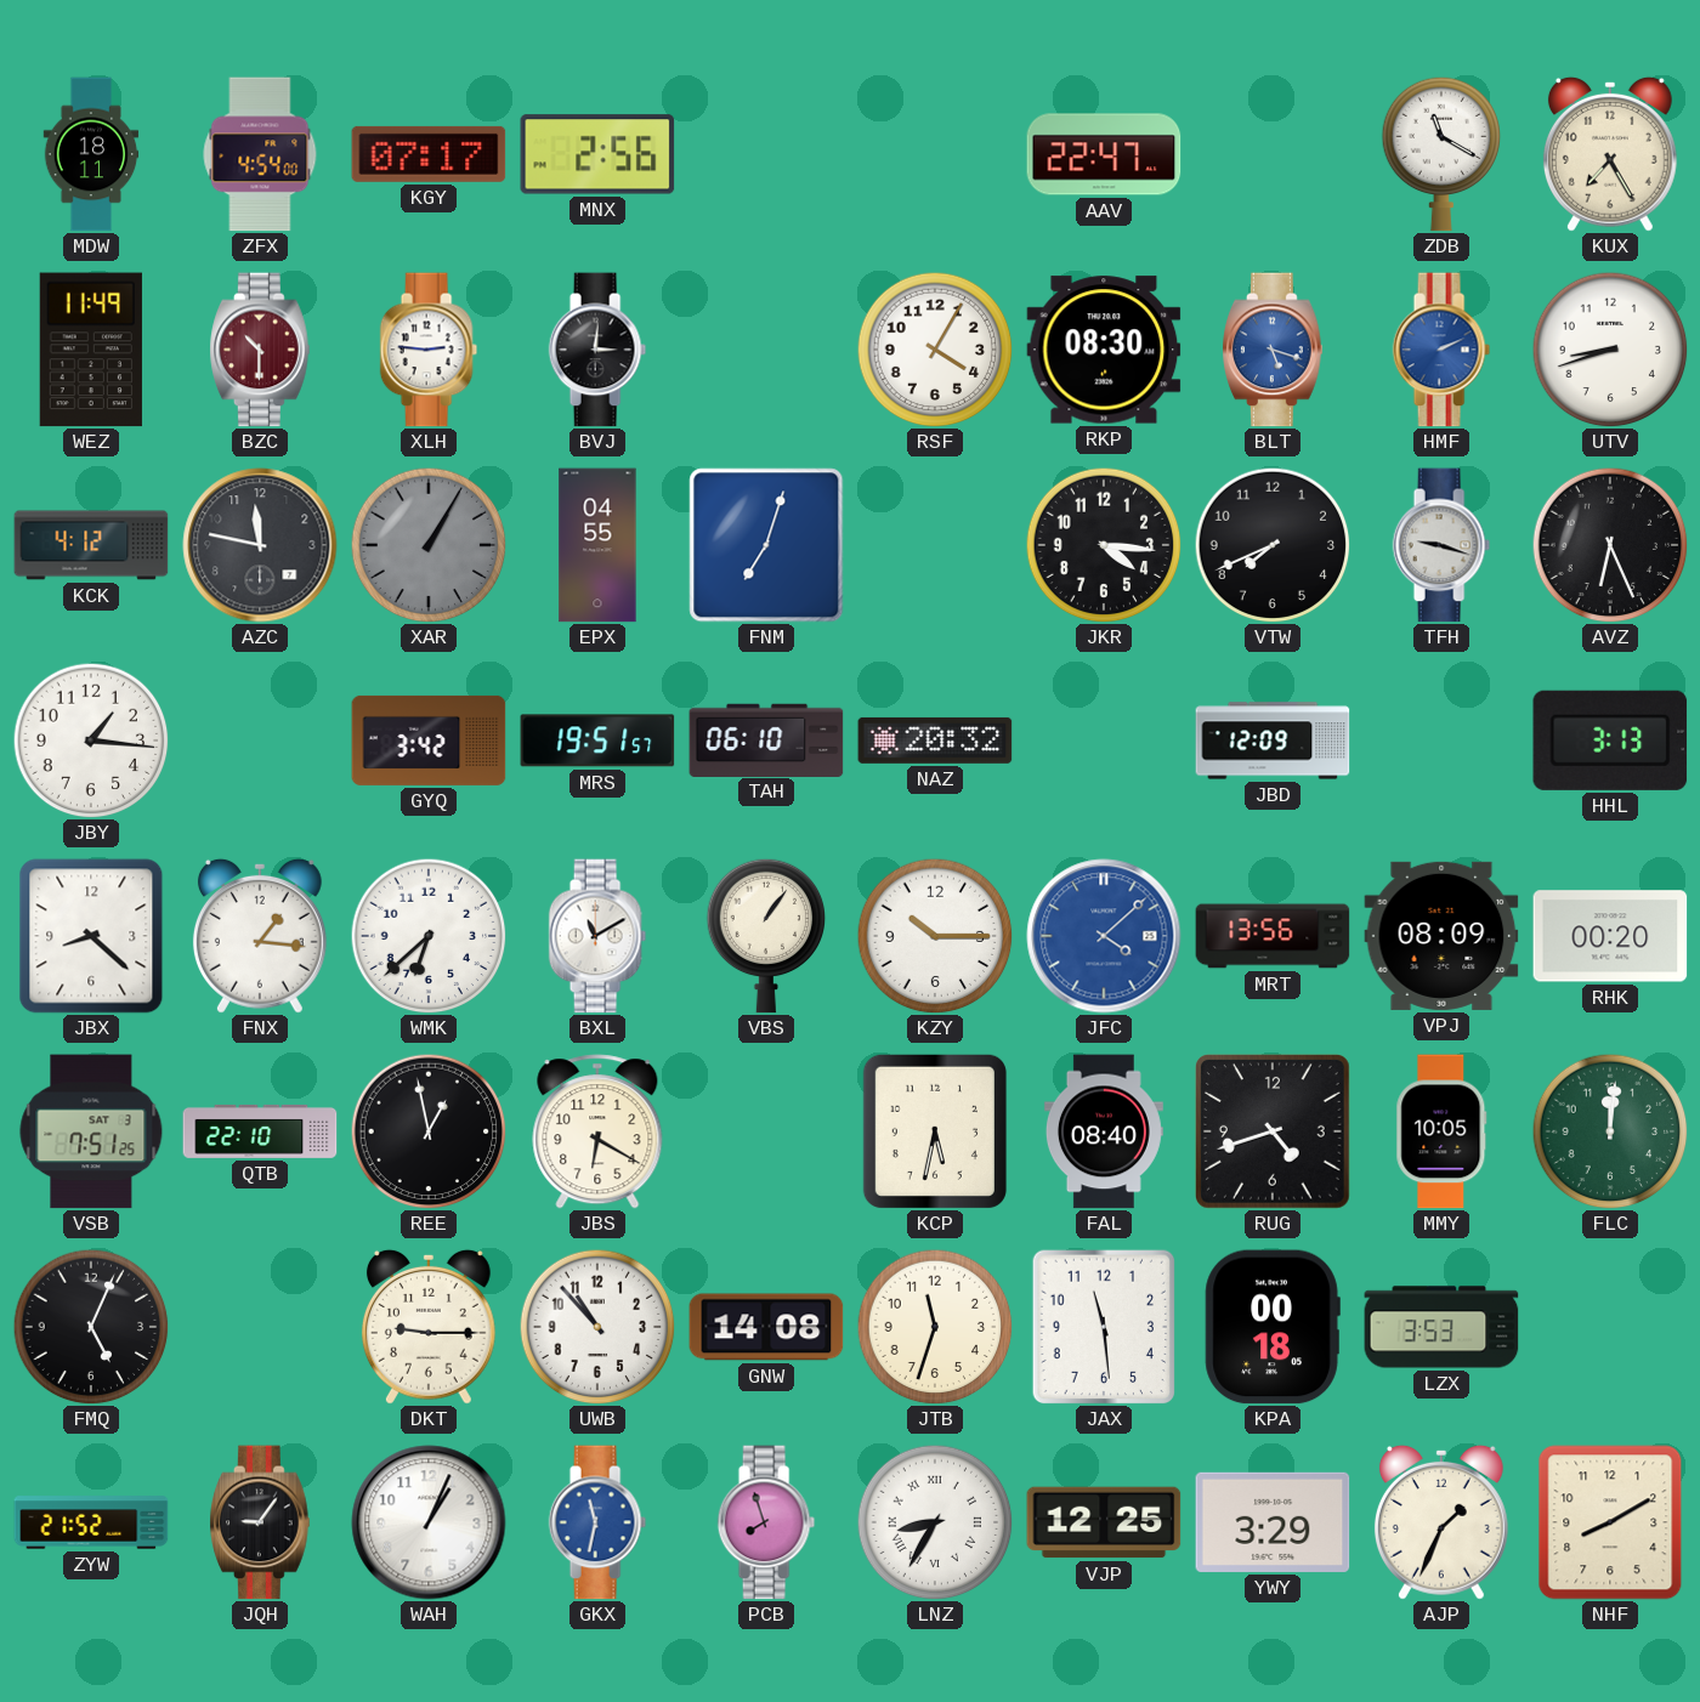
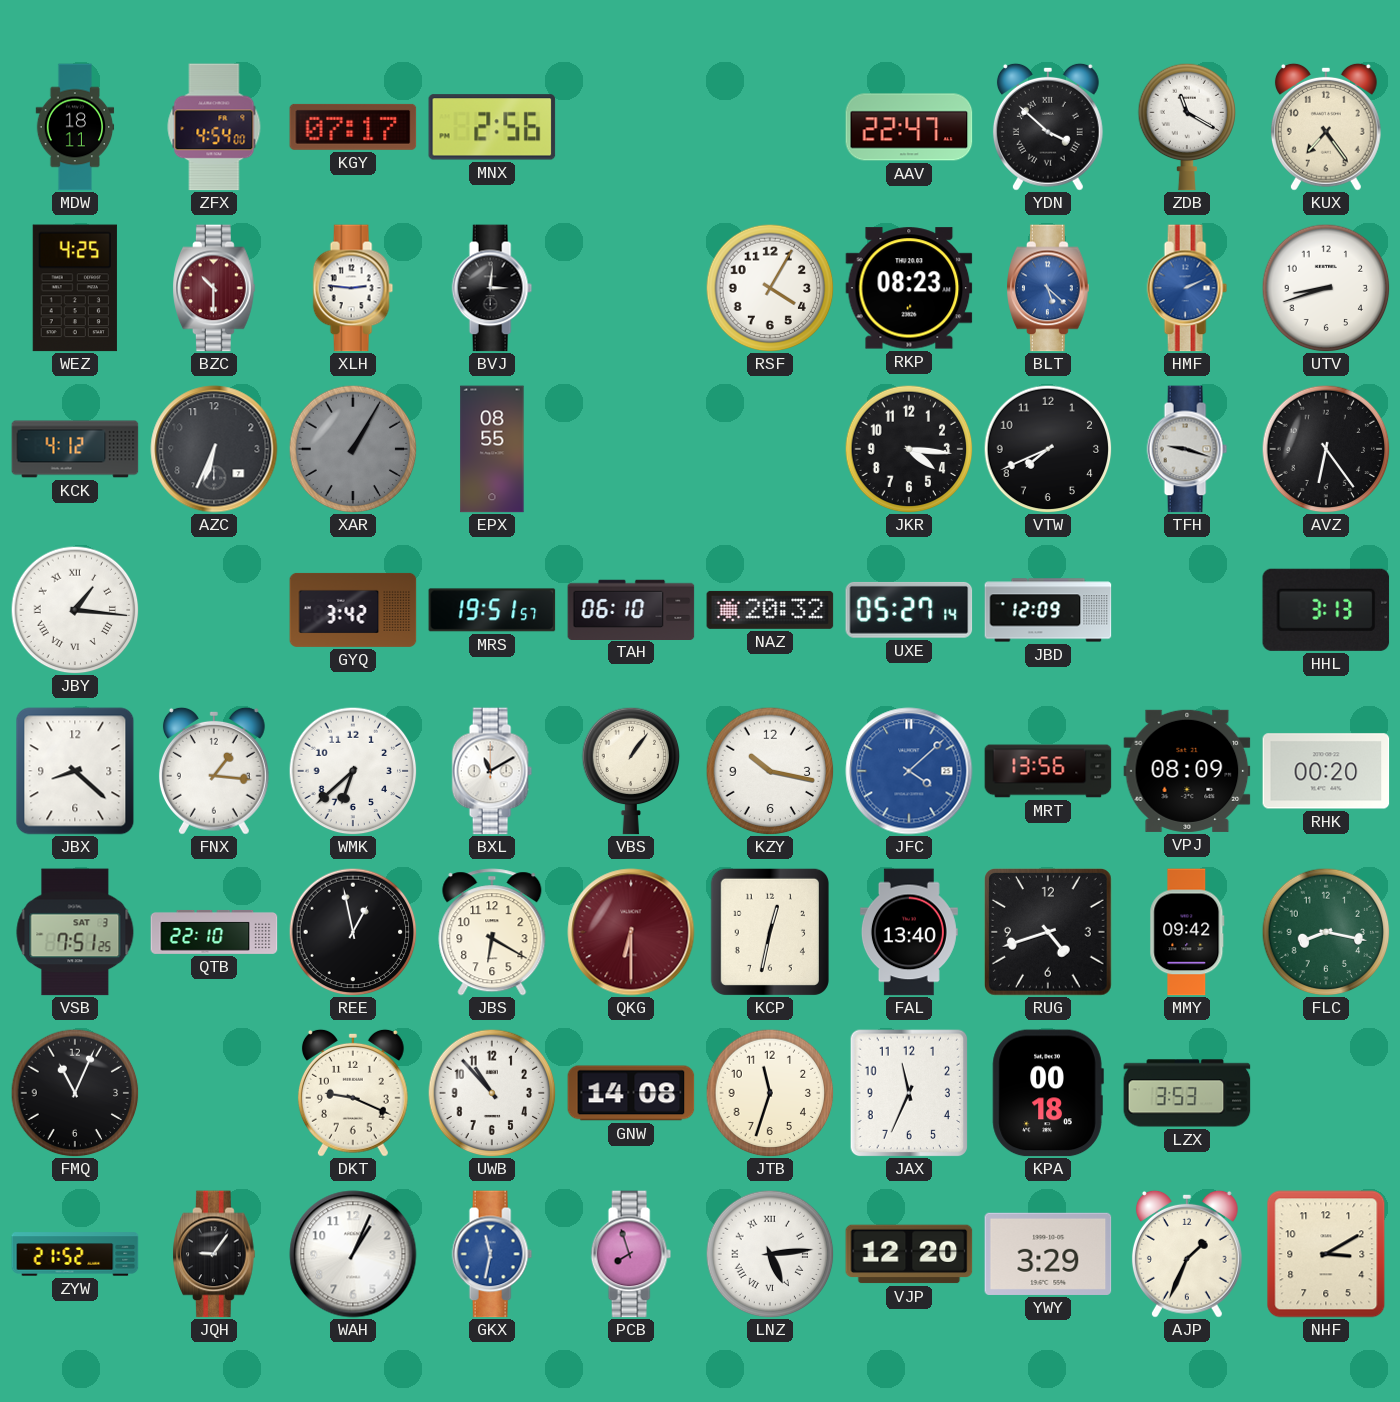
YDN: none -> 3:52 (1048, 127)
KUX: 7:25 -> 7:24 (1326, 127)
WEZ: 11:49 -> 4:25 (75, 288)
RKP: 08:30 -> 08:23 (909, 288)
BLT: 5:18 -> 5:22 (1048, 288)
AZC: 11:47 -> 6:34 (214, 449)
EPX: 04:55 -> 08:55 (492, 449)
FNM: 7:03 -> none (766, 545)
AVZ: 6:26 -> 6:24 (1326, 449)
JBY numerals: Arabic -> Roman (75, 610)
UXE: none -> 05:27 (909, 610)
KZY: 10:15 -> 10:17 (770, 771)
QKG: none -> 6:30 (631, 932)
KCP: 5:32 -> 12:32 (770, 932)
FAL: 08:40 -> 13:40 (909, 932)
MMY: 10:05 -> 09:42 (1187, 932)
FLC: 12:01 -> 8:17 (1326, 932)
FMQ: 5:04 -> 11:04 (75, 1093)
DKT: 9:15 -> 9:19 (353, 1093)
JAX: 11:29 -> 11:34 (909, 1093)
LNZ: 8:35 -> 5:14 (770, 1254)
VJP: 12:25 -> 12:20 (909, 1254)
NHF: 8:10 -> 3:10 (1326, 1254)
